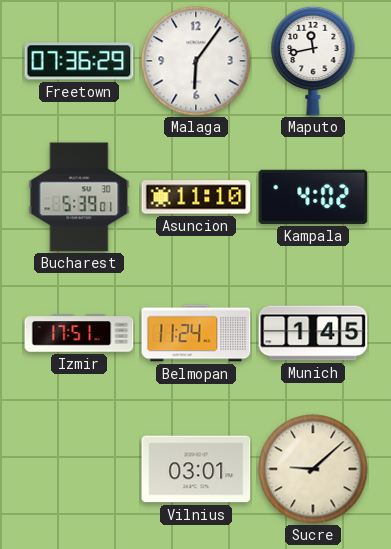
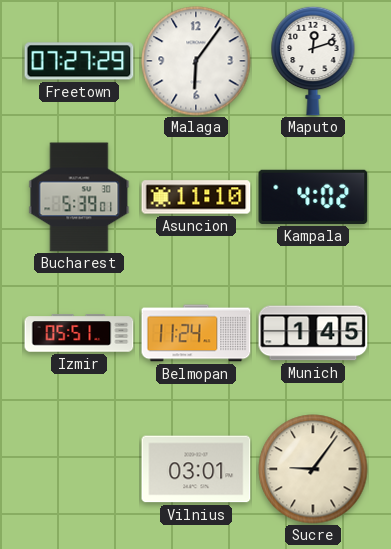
Freetown: 07:36 -> 07:27 (79, 61)
Maputo: 11:43 -> 12:12 (313, 61)
Izmir: 17:51 -> 05:51 (79, 333)
Sucre: 9:08 -> 9:06 (313, 469)
